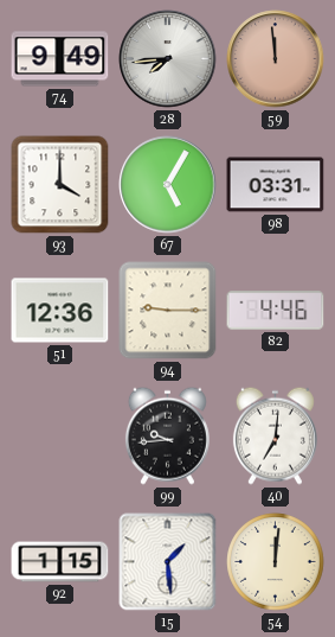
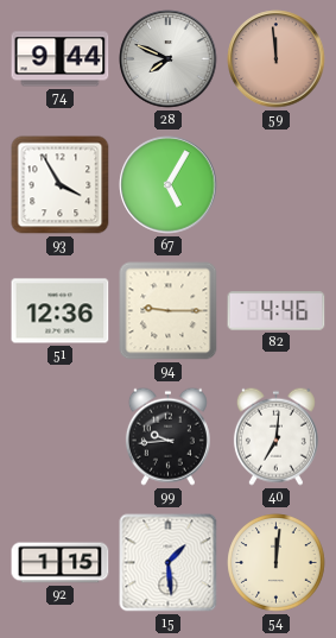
74: 9:49 -> 9:44 (61, 59)
28: 7:44 -> 7:49 (169, 59)
93: 4:00 -> 3:55 (61, 185)
98: 03:31 -> none (276, 185)
